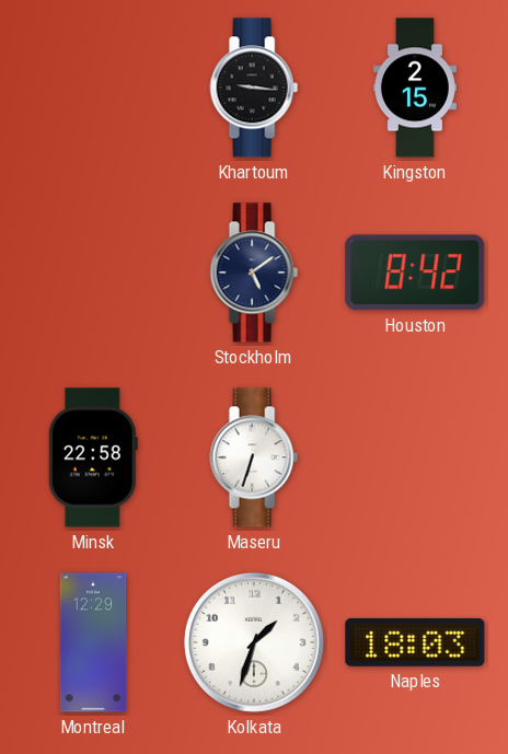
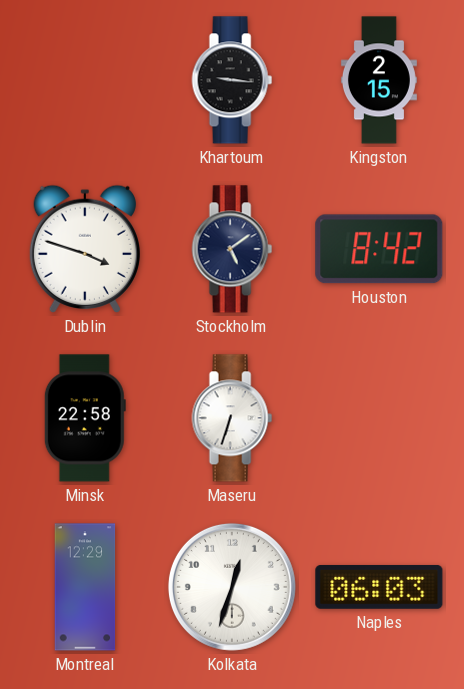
Dublin: none -> 3:48 (85, 249)
Kolkata: 1:33 -> 12:33 (232, 587)
Naples: 18:03 -> 06:03 (379, 587)
